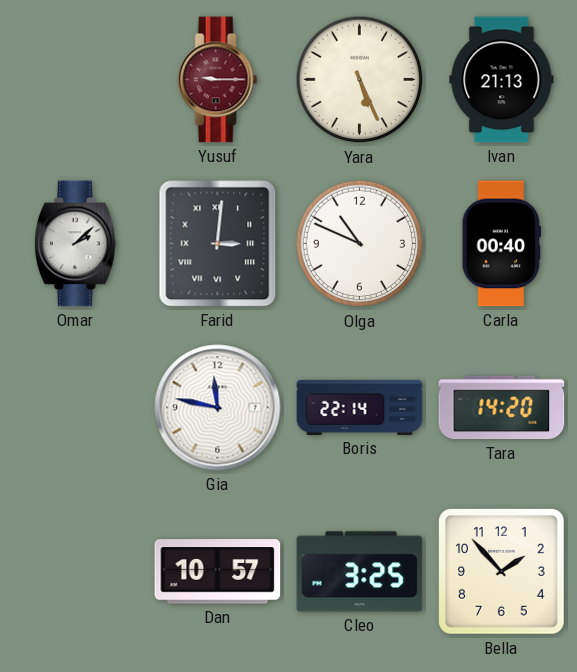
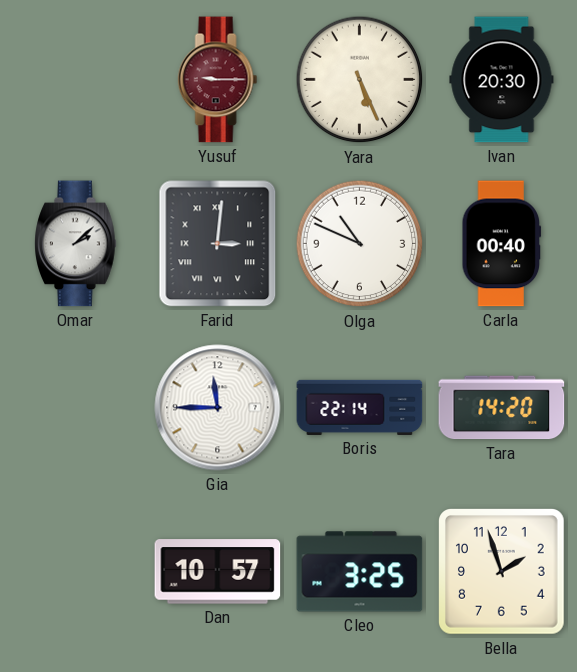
Ivan: 21:13 -> 20:30 (502, 80)
Gia: 11:47 -> 11:45 (218, 408)
Bella: 1:53 -> 1:57 (502, 572)
